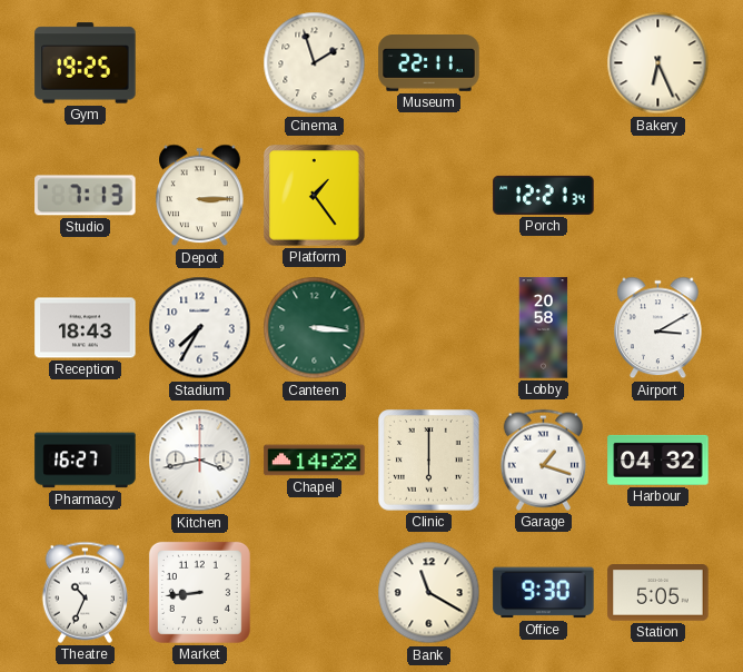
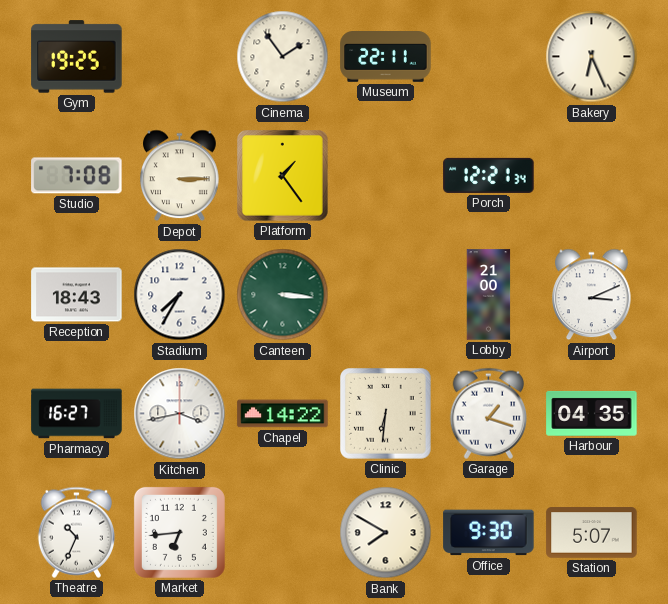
Cinema: 1:57 -> 1:54 (283, 57)
Studio: 7:13 -> 7:08 (77, 176)
Lobby: 20:58 -> 21:00 (489, 295)
Airport: 3:10 -> 3:11 (592, 295)
Clinic: 6:00 -> 6:31 (386, 414)
Harbour: 04:32 -> 04:35 (592, 413)
Market: 8:44 -> 6:44 (179, 532)
Bank: 11:20 -> 7:50 (386, 533)
Station: 5:05 -> 5:07 (592, 533)
